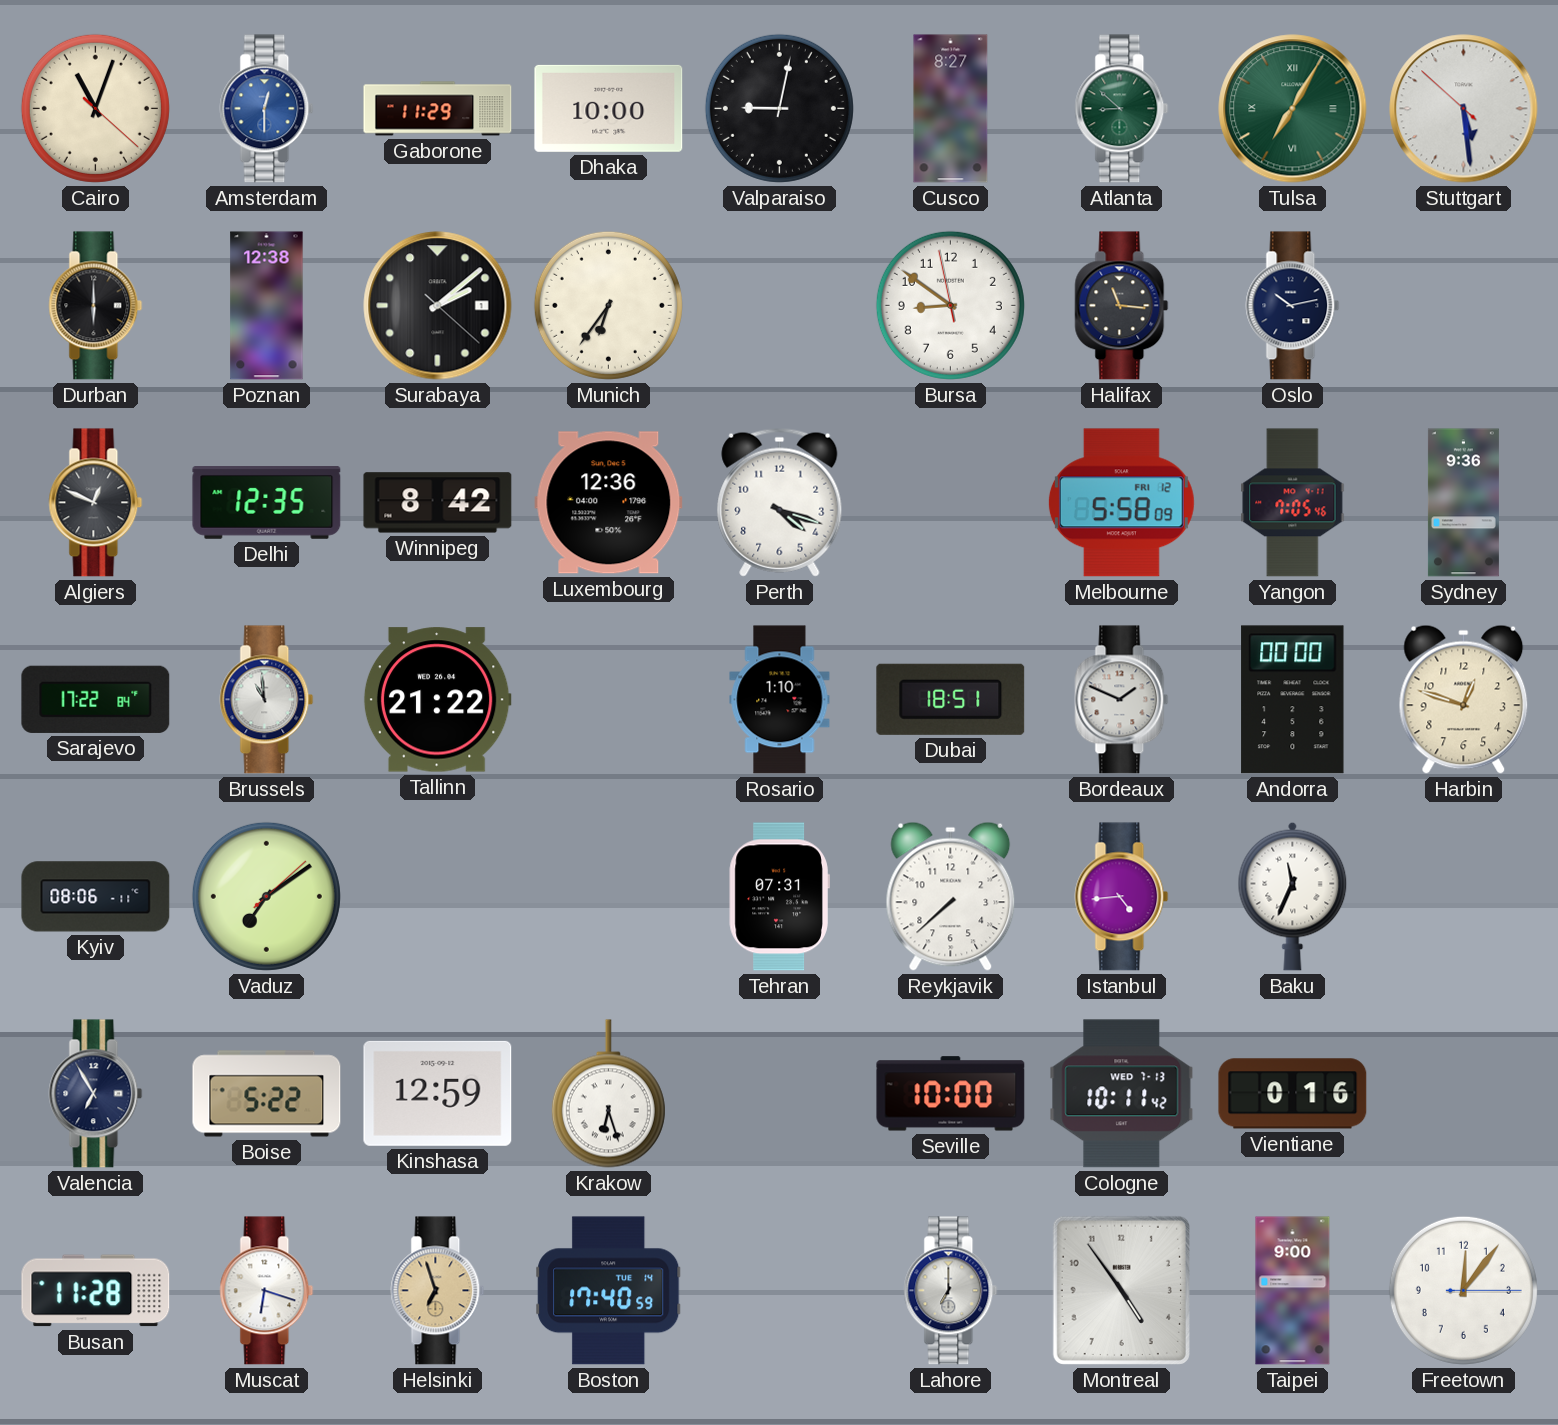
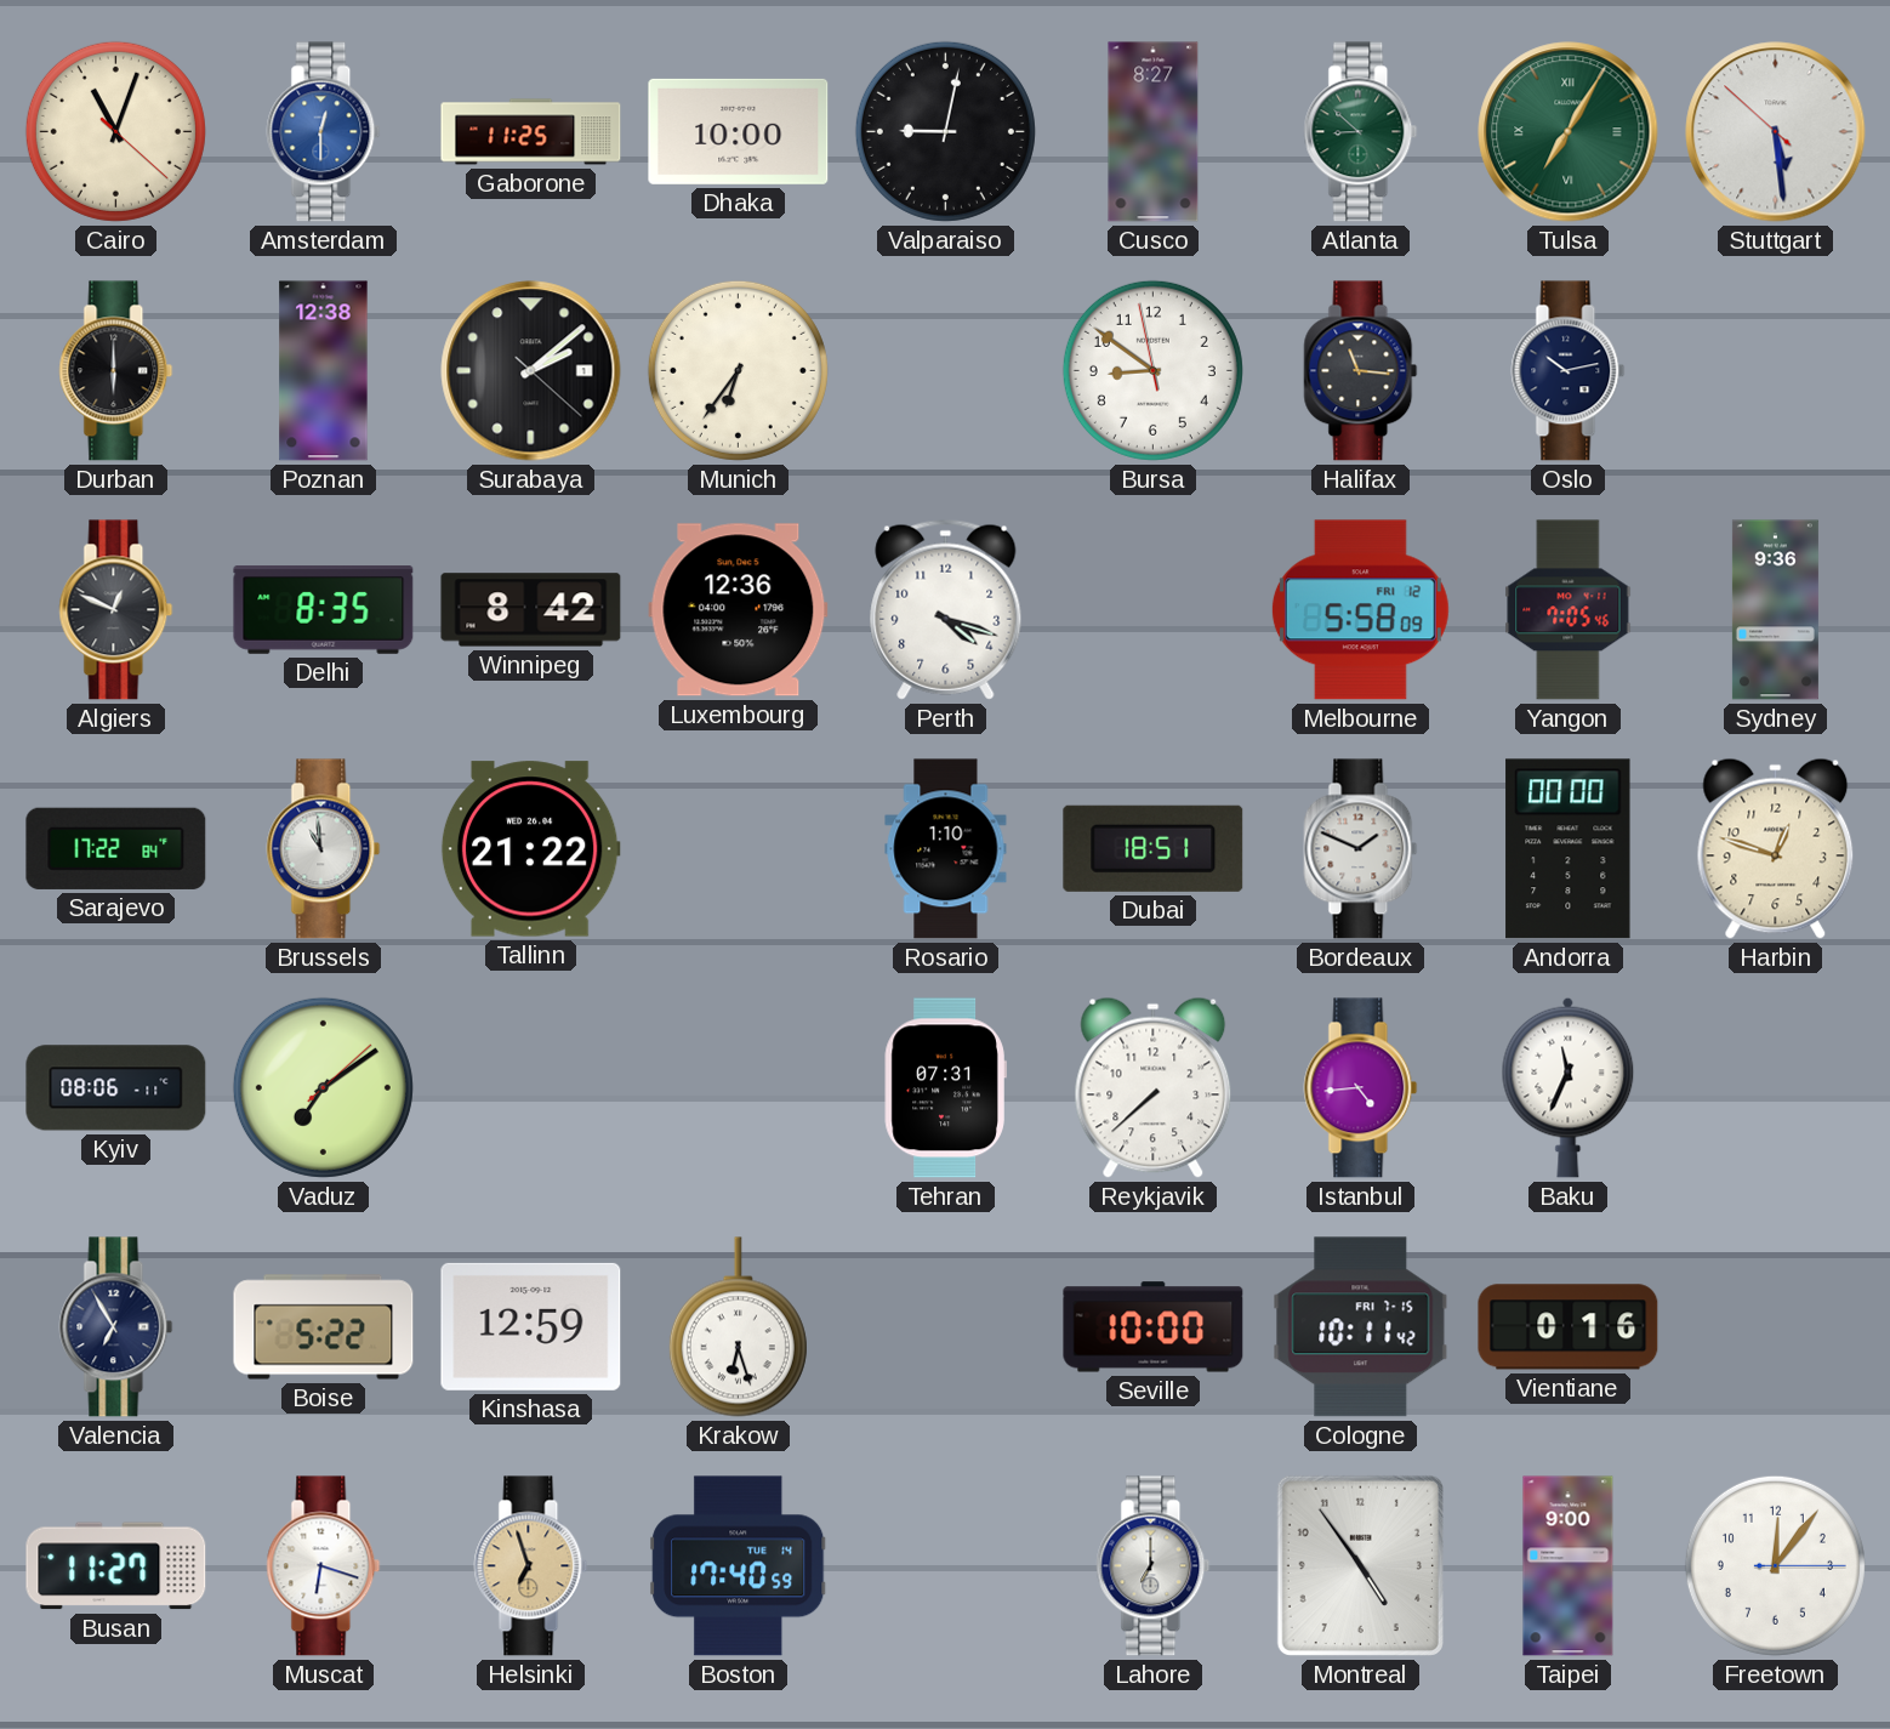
Gaborone: 11:29 -> 11:25 (531, 132)
Delhi: 12:35 -> 8:35 (324, 610)
Cologne date: WED 7-13 -> FRI 7-15 (1361, 1327)
Busan: 11:28 -> 11:27 (116, 1566)
